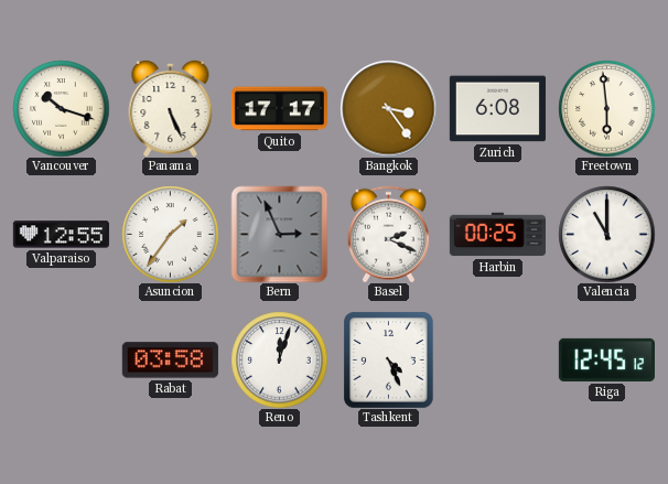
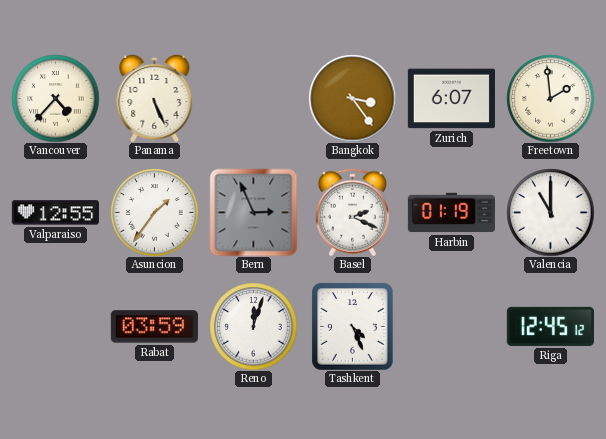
Vancouver: 10:18 -> 4:37 (55, 98)
Quito: 17:17 -> none (279, 109)
Zurich: 6:08 -> 6:07 (451, 99)
Freetown: 5:59 -> 1:59 (550, 98)
Harbin: 00:25 -> 01:19 (451, 213)
Rabat: 03:58 -> 03:59 (154, 327)
